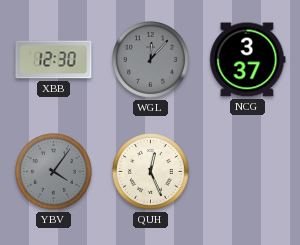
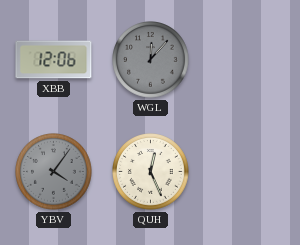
XBB: 12:30 -> 12:06 (54, 60)
NCG: 3:37 -> none (248, 60)
